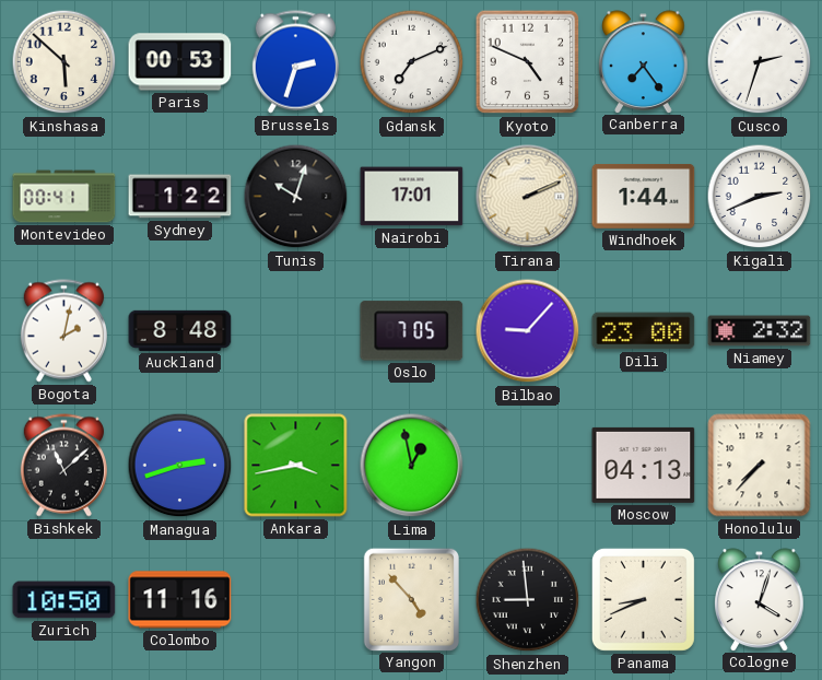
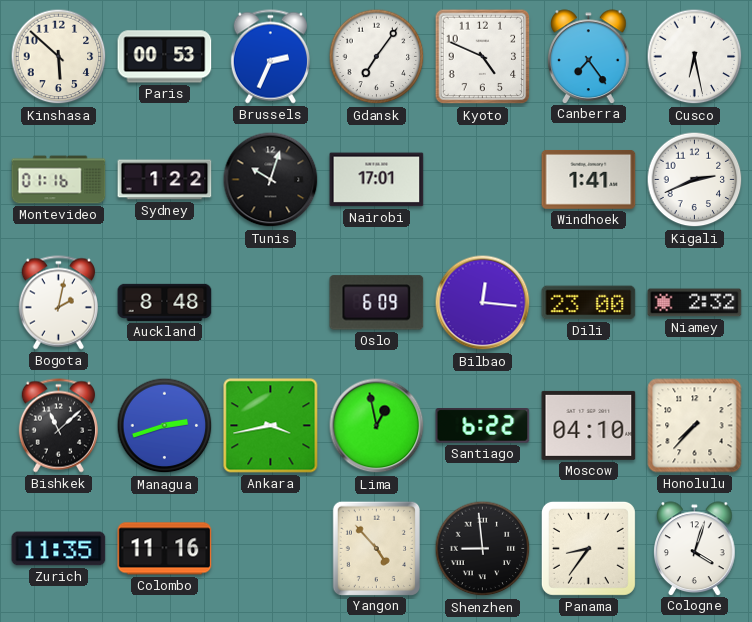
Brussels: 2:33 -> 2:34 (270, 57)
Gdansk: 7:11 -> 7:06 (377, 57)
Cusco: 2:33 -> 6:28 (695, 57)
Montevideo: 00:41 -> 01:16 (59, 180)
Tirana: 2:11 -> none (528, 197)
Windhoek: 1:44 -> 1:41 (589, 179)
Oslo: 7:05 -> 6:09 (377, 303)
Bilbao: 9:07 -> 12:16 (483, 303)
Santiago: none -> 6:22 (483, 426)
Moscow: 04:13 -> 04:10 (589, 425)
Zurich: 10:50 -> 11:35 (59, 549)
Panama: 8:41 -> 8:36 (588, 548)
